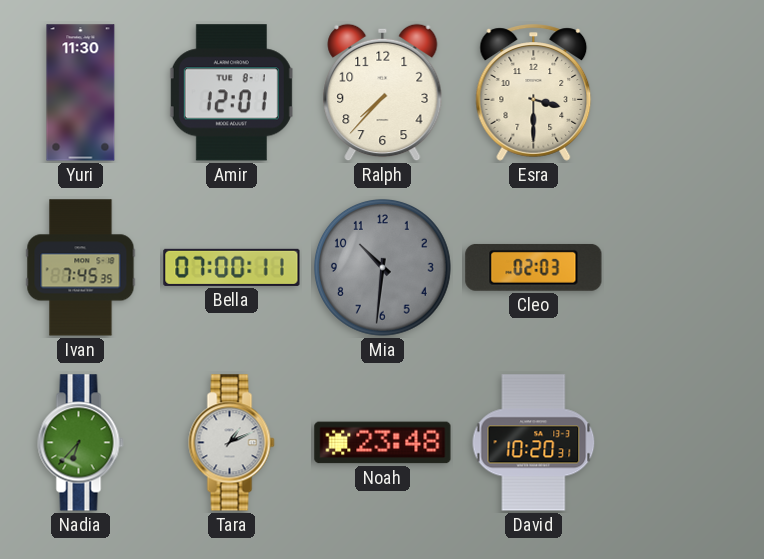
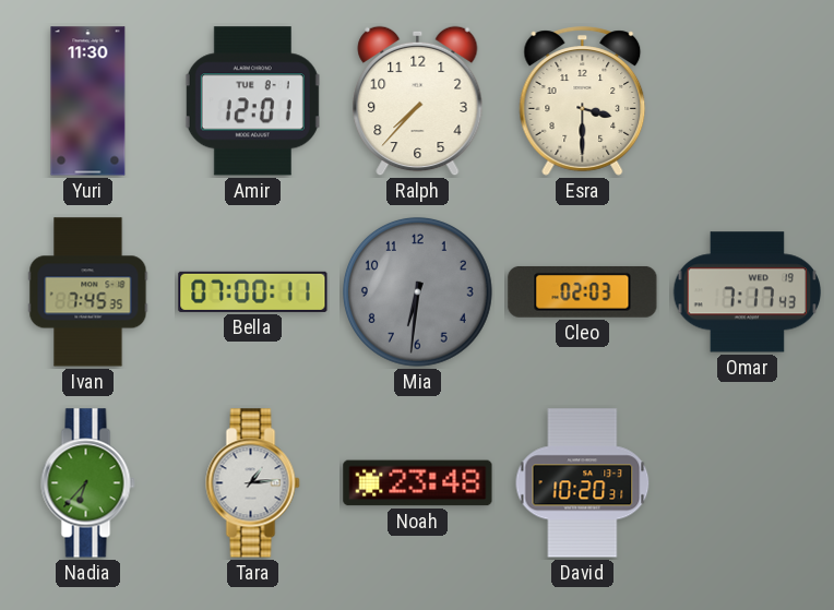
Mia: 10:31 -> 6:31 (417, 291)
Omar: none -> 7:17 (748, 292)
Tara: 1:11 -> 1:14 (253, 483)
